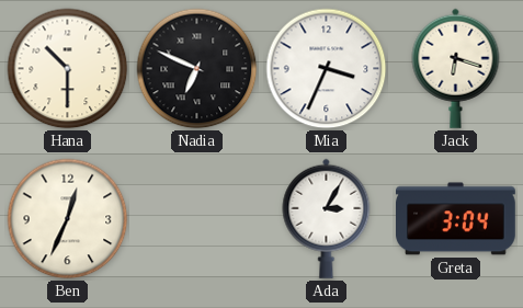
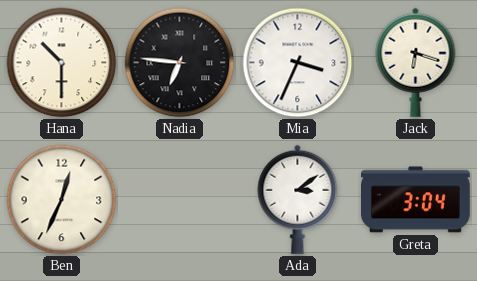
Nadia: 6:49 -> 6:46 (180, 63)
Ada: 3:05 -> 3:09 (298, 199)
